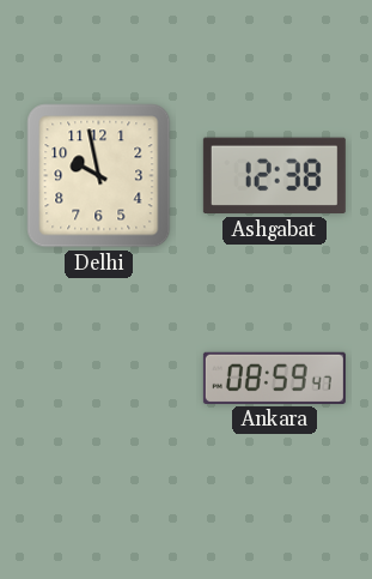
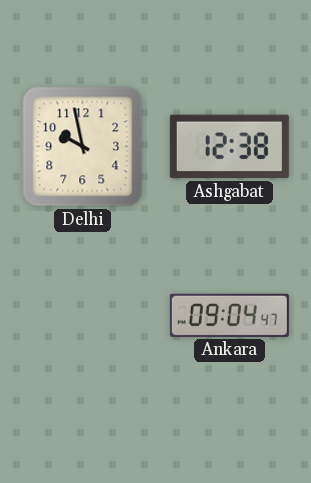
Ankara: 08:59 -> 09:04 (229, 315)
